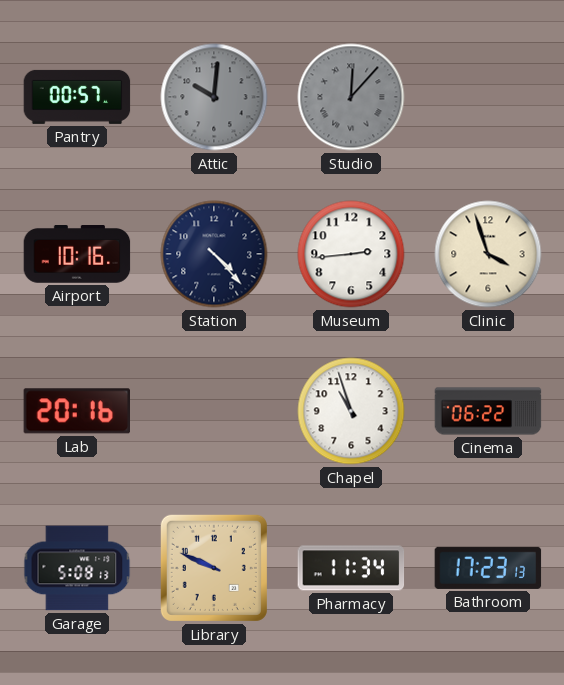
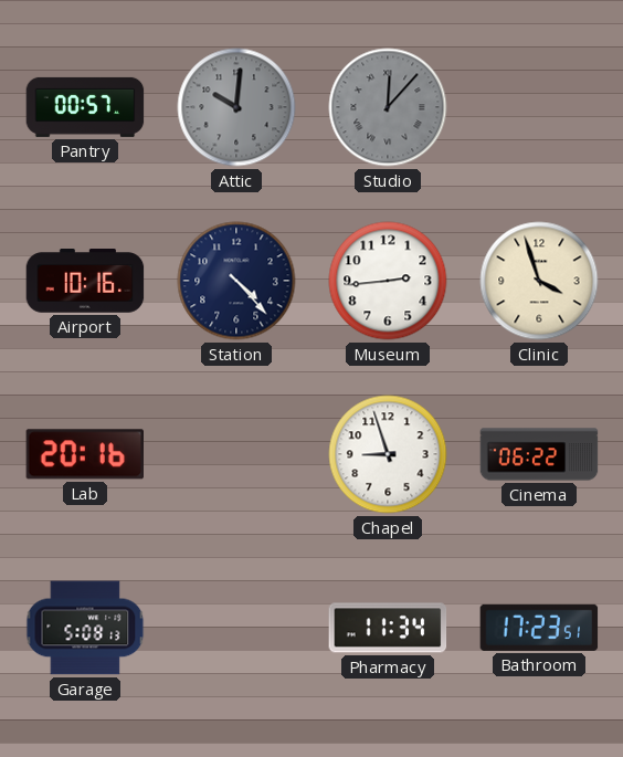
Chapel: 10:57 -> 8:57 (388, 454)
Library: 9:49 -> none (214, 568)
Bathroom: 17:23:13 -> 17:23:51 (539, 628)
